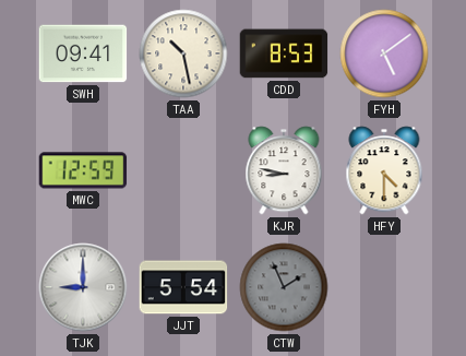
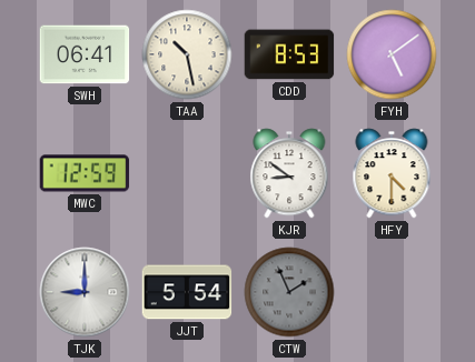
SWH: 09:41 -> 06:41 (85, 54)
KJR: 8:47 -> 8:51 (289, 173)
